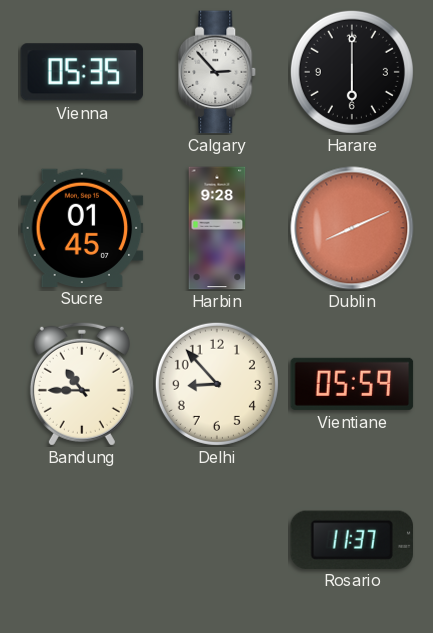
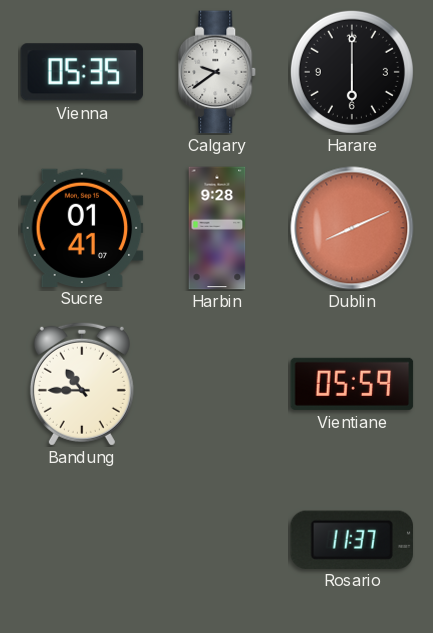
Calgary: 2:53 -> 9:39 (218, 72)
Sucre: 01:45 -> 01:41 (82, 227)
Delhi: 8:53 -> none (217, 384)
